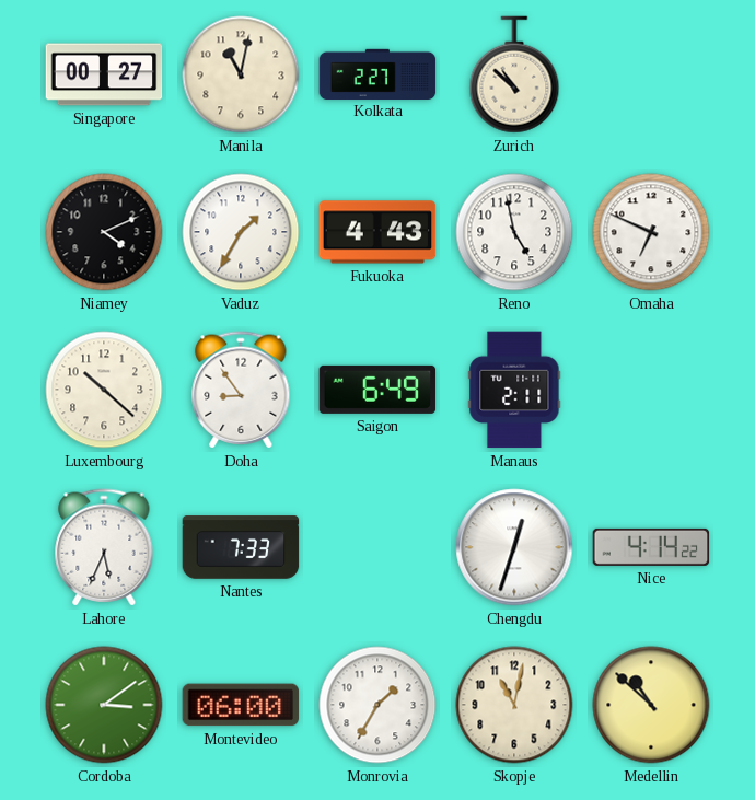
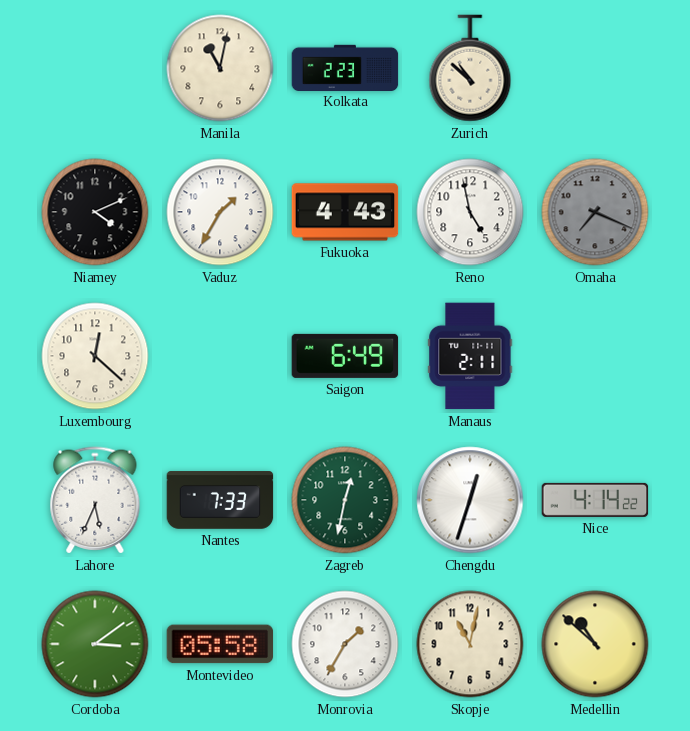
Singapore: 00:27 -> none (104, 74)
Kolkata: 2:27 -> 2:23 (345, 67)
Omaha: 6:49 -> 7:19 (595, 212)
Omaha dial: white -> grey (595, 212)
Luxembourg: 10:22 -> 12:22 (95, 356)
Doha: 8:54 -> none (241, 390)
Zagreb: none -> 12:32 (345, 500)
Montevideo: 06:00 -> 05:58 (220, 644)
